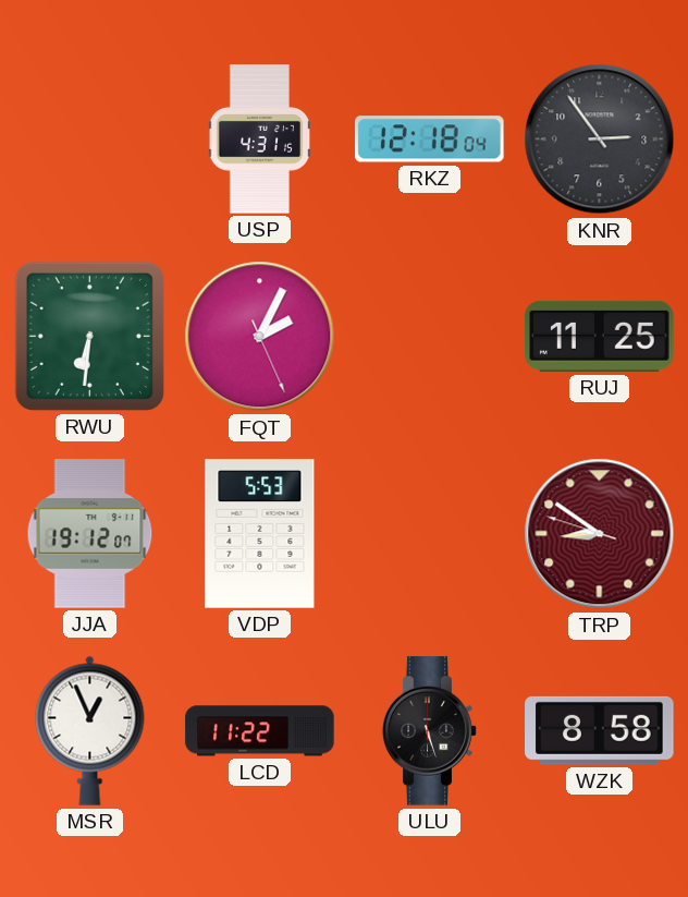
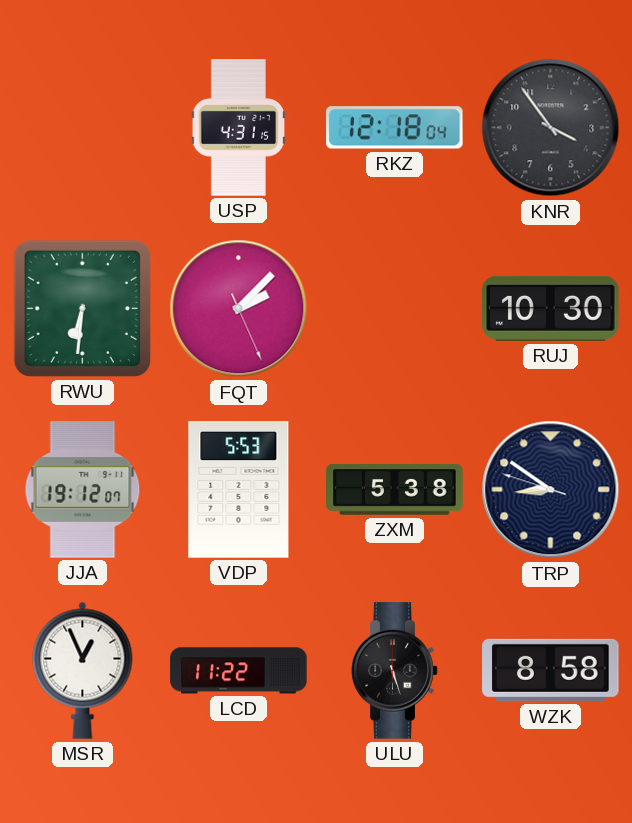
KNR: 2:54 -> 3:54 (551, 128)
FQT: 2:04 -> 2:07 (239, 309)
RUJ: 11:25 -> 10:30 (551, 308)
ZXM: none -> 5:38 (395, 490)
TRP dial: burgundy -> navy (551, 490)
